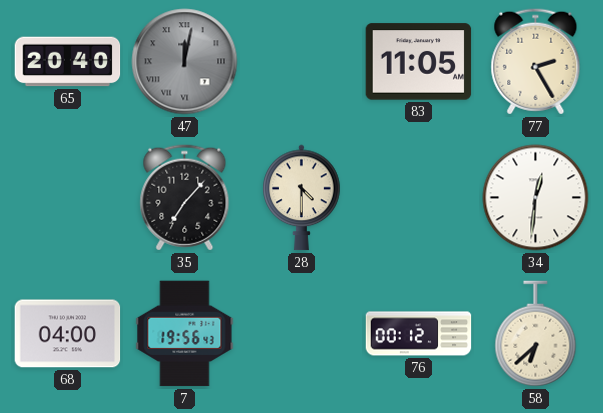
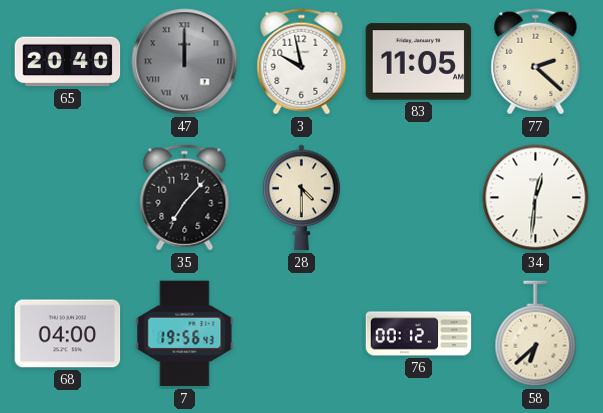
47: 12:02 -> 12:00 (185, 62)
3: none -> 9:58 (302, 62)
77: 2:25 -> 2:22 (536, 62)
